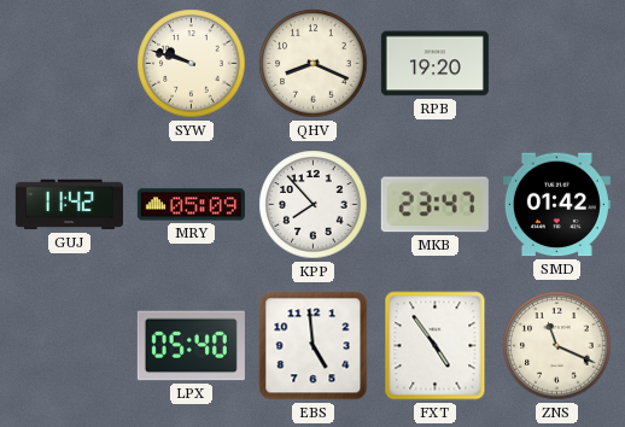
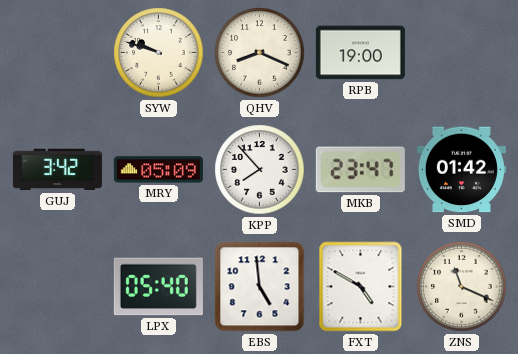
RPB: 19:20 -> 19:00 (360, 53)
GUJ: 11:42 -> 3:42 (57, 170)
FXT: 4:54 -> 4:50 (361, 287)
